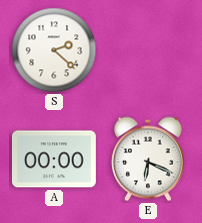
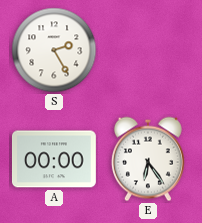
S: 2:22 -> 2:25 (54, 50)
E: 6:19 -> 6:24 (148, 159)
